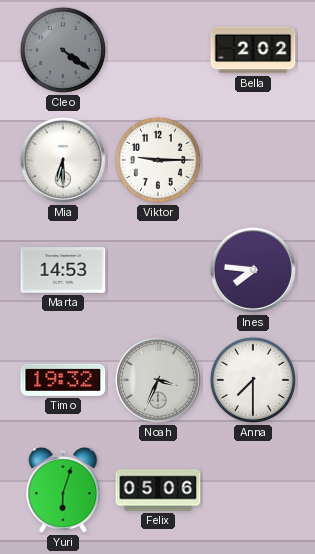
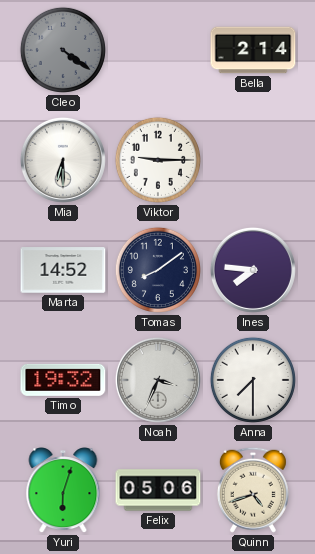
Bella: 2:02 -> 2:14 (253, 50)
Marta: 14:53 -> 14:52 (63, 270)
Tomas: none -> 8:09 (158, 270)
Quinn: none -> 4:42 (253, 490)
